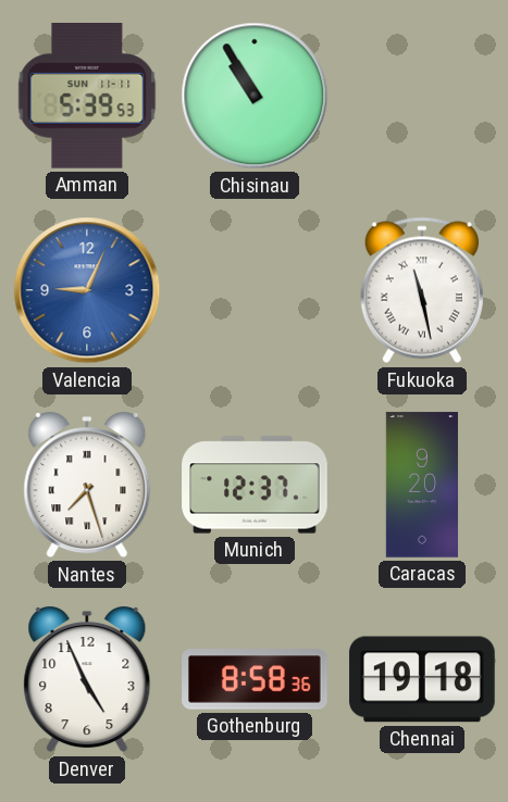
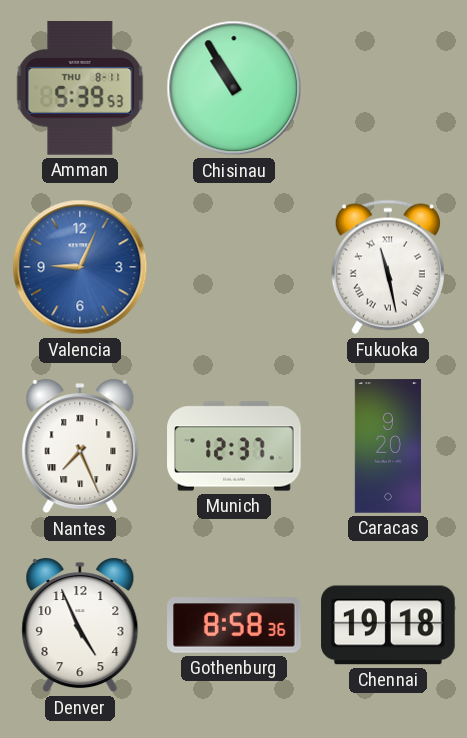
Amman date: SUN 11-11 -> THU 8-11 (80, 89)
Nantes: 7:27 -> 7:26 (80, 447)
